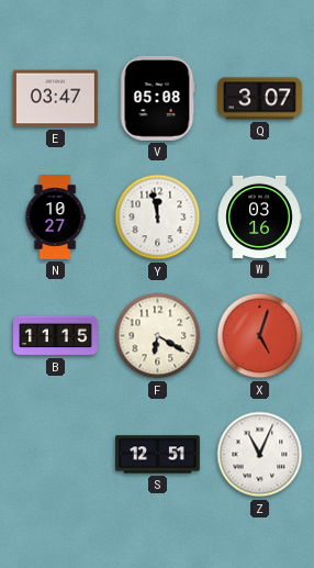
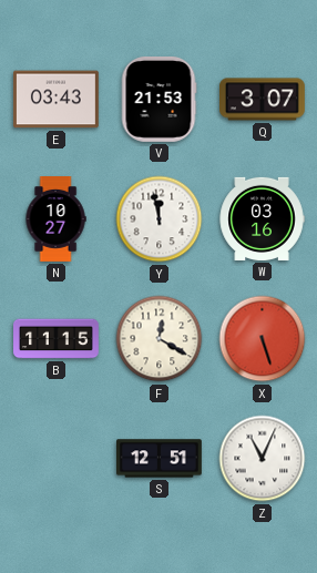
E: 03:47 -> 03:43 (55, 100)
V: 05:08 -> 21:53 (158, 99)
F: 6:20 -> 12:20 (160, 339)
X: 5:03 -> 5:27 (263, 339)
